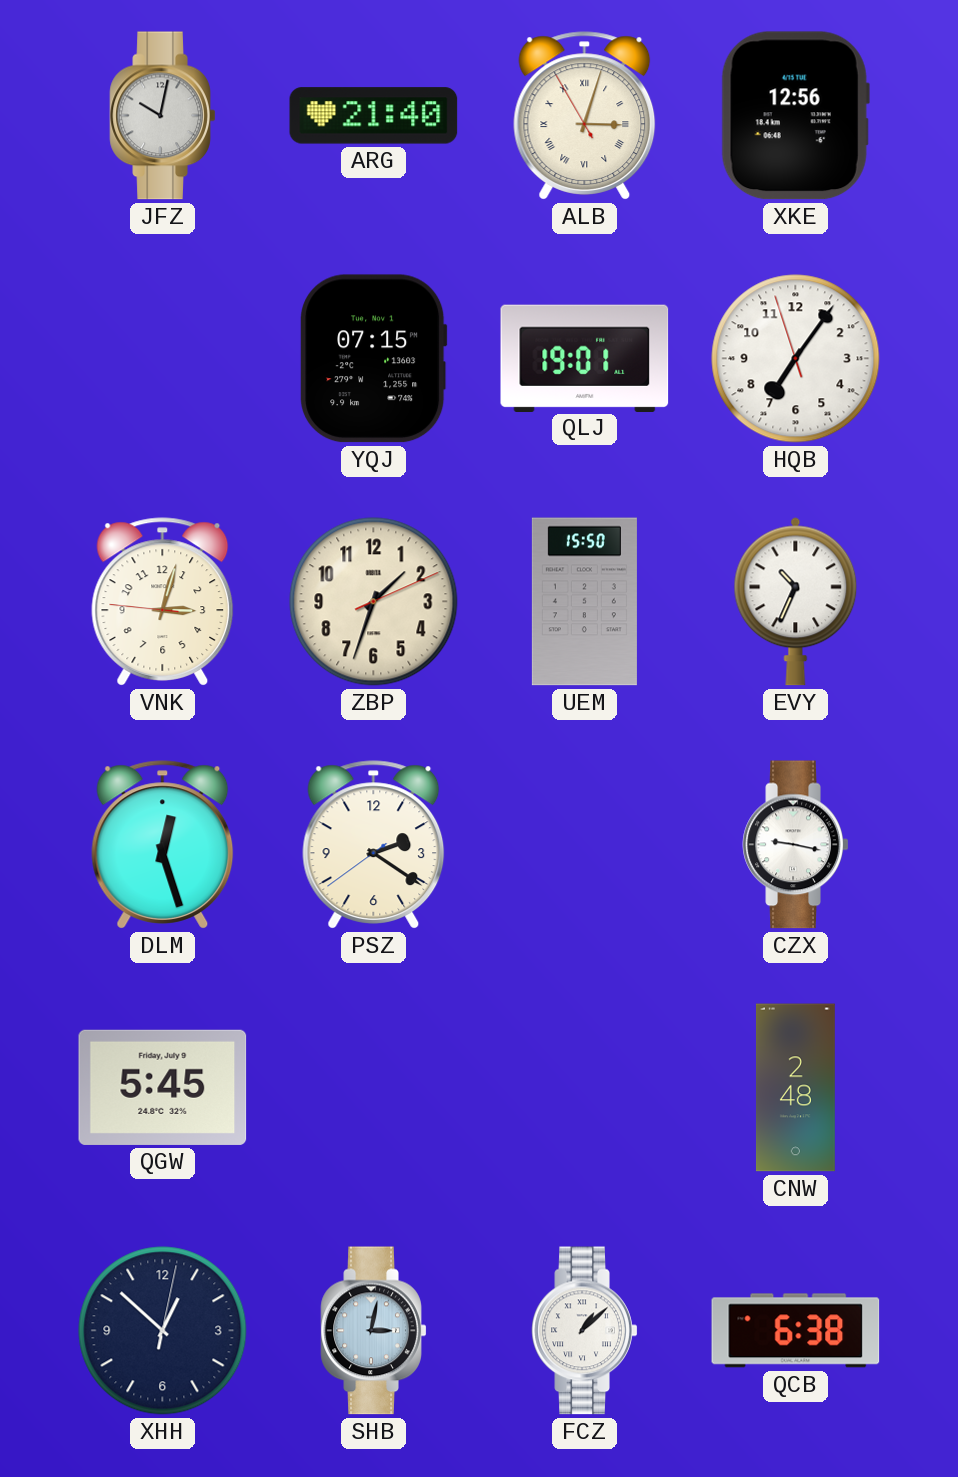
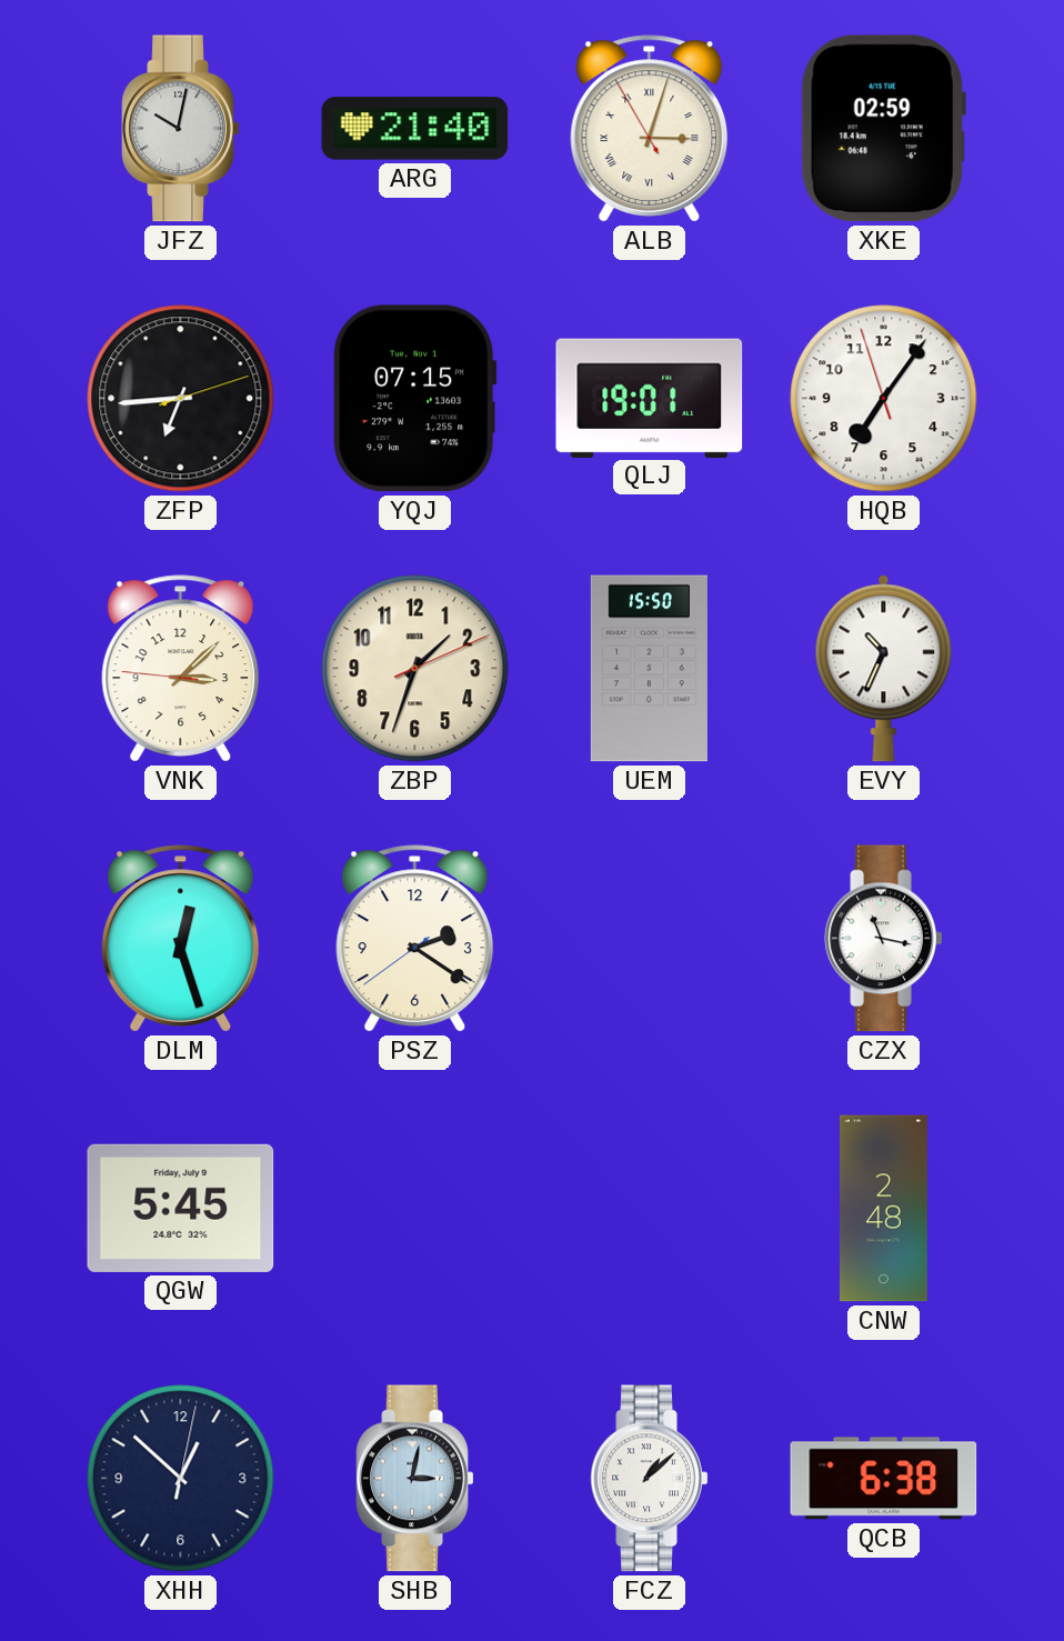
XKE: 12:56 -> 02:59 (883, 129)
ZFP: none -> 6:44 (181, 399)
VNK: 3:02 -> 3:07 (181, 669)
CZX: 9:17 -> 11:17 (884, 939)
